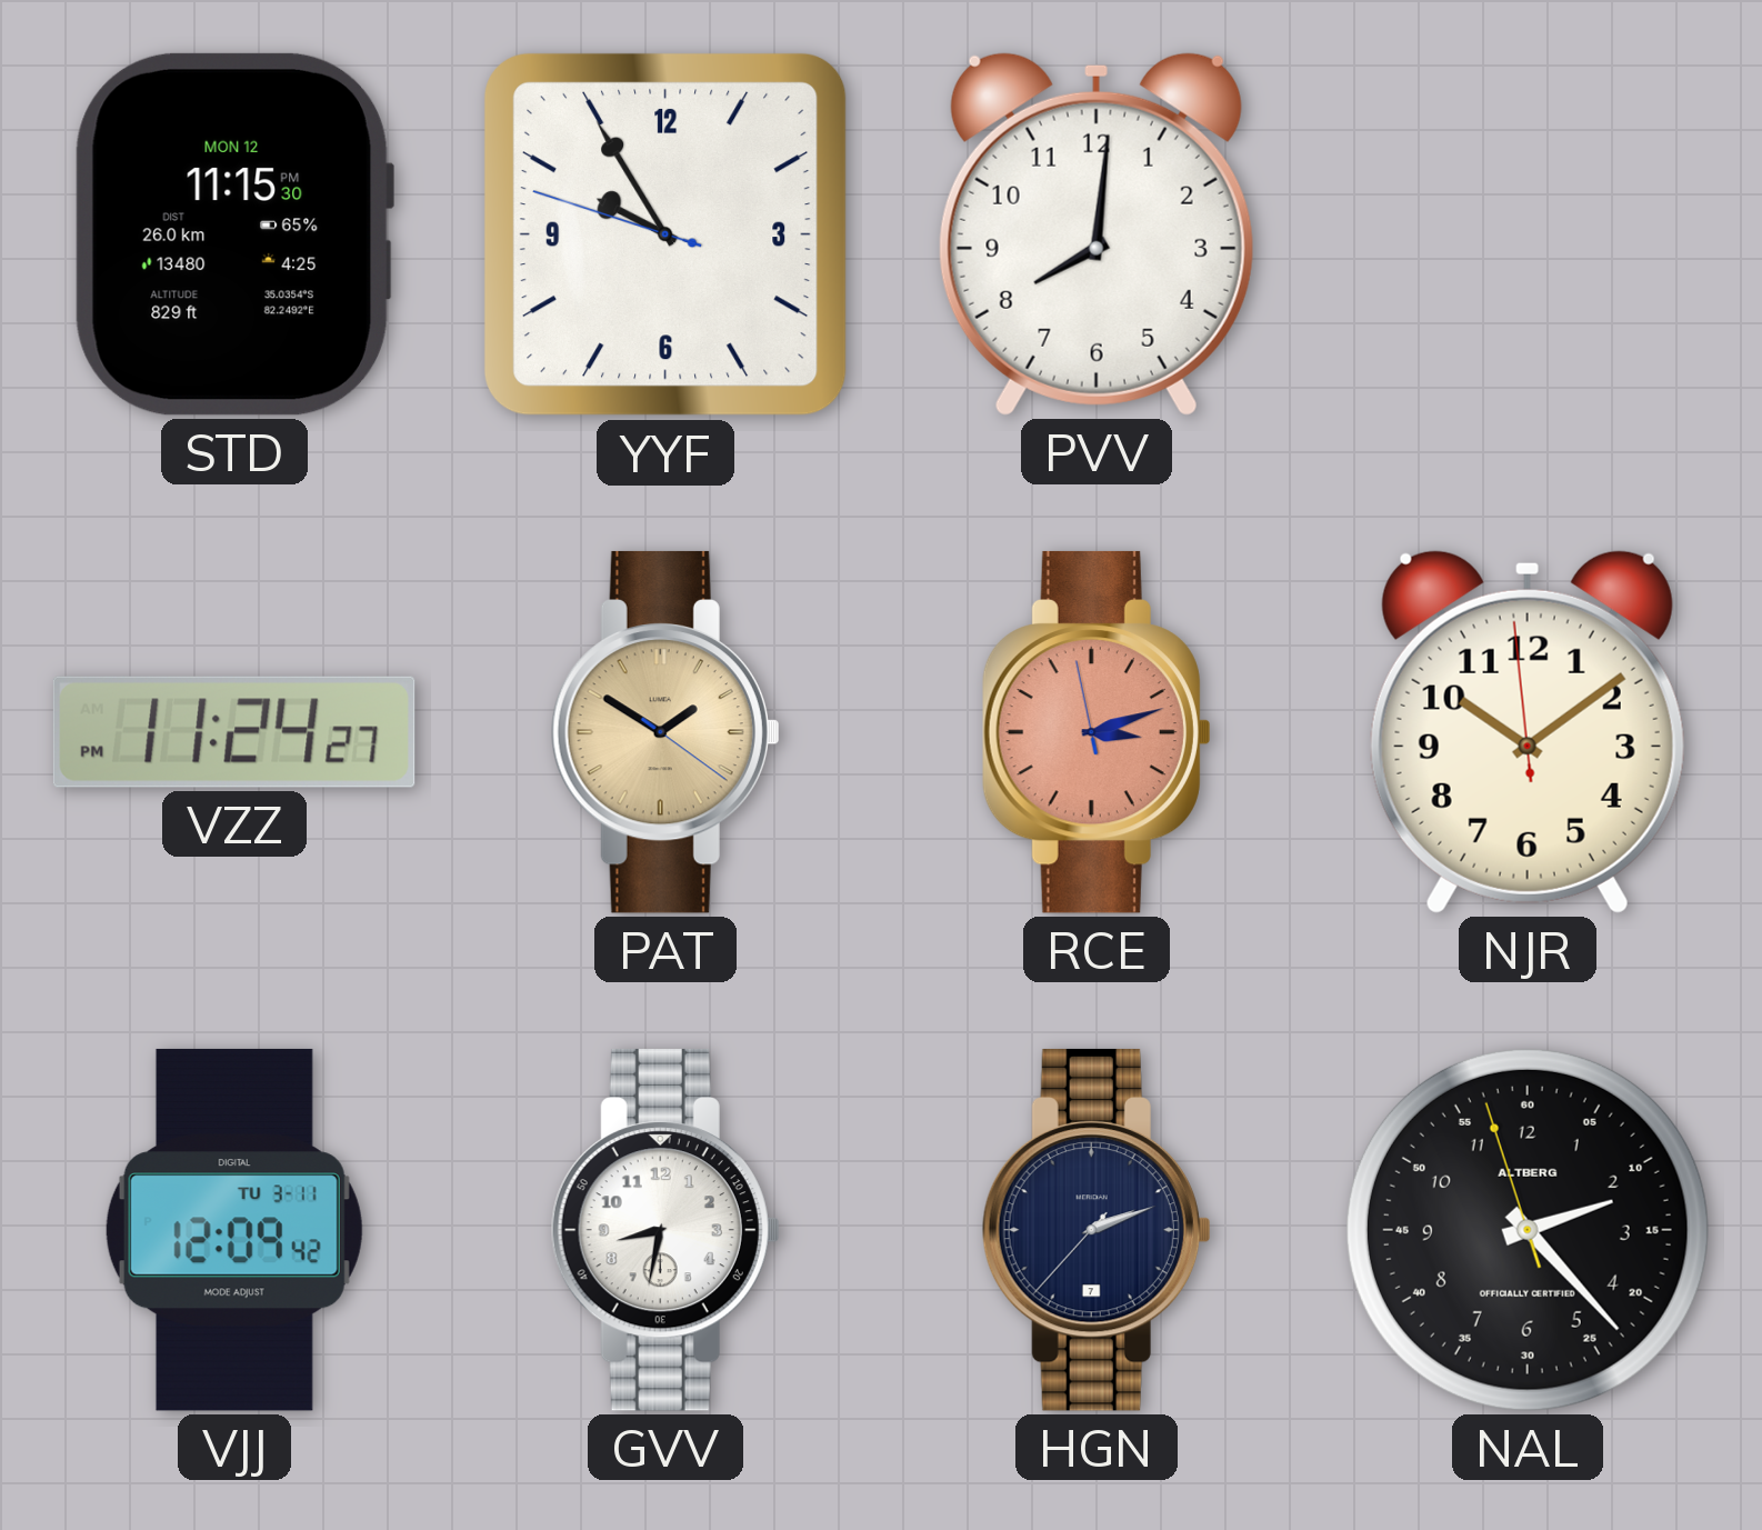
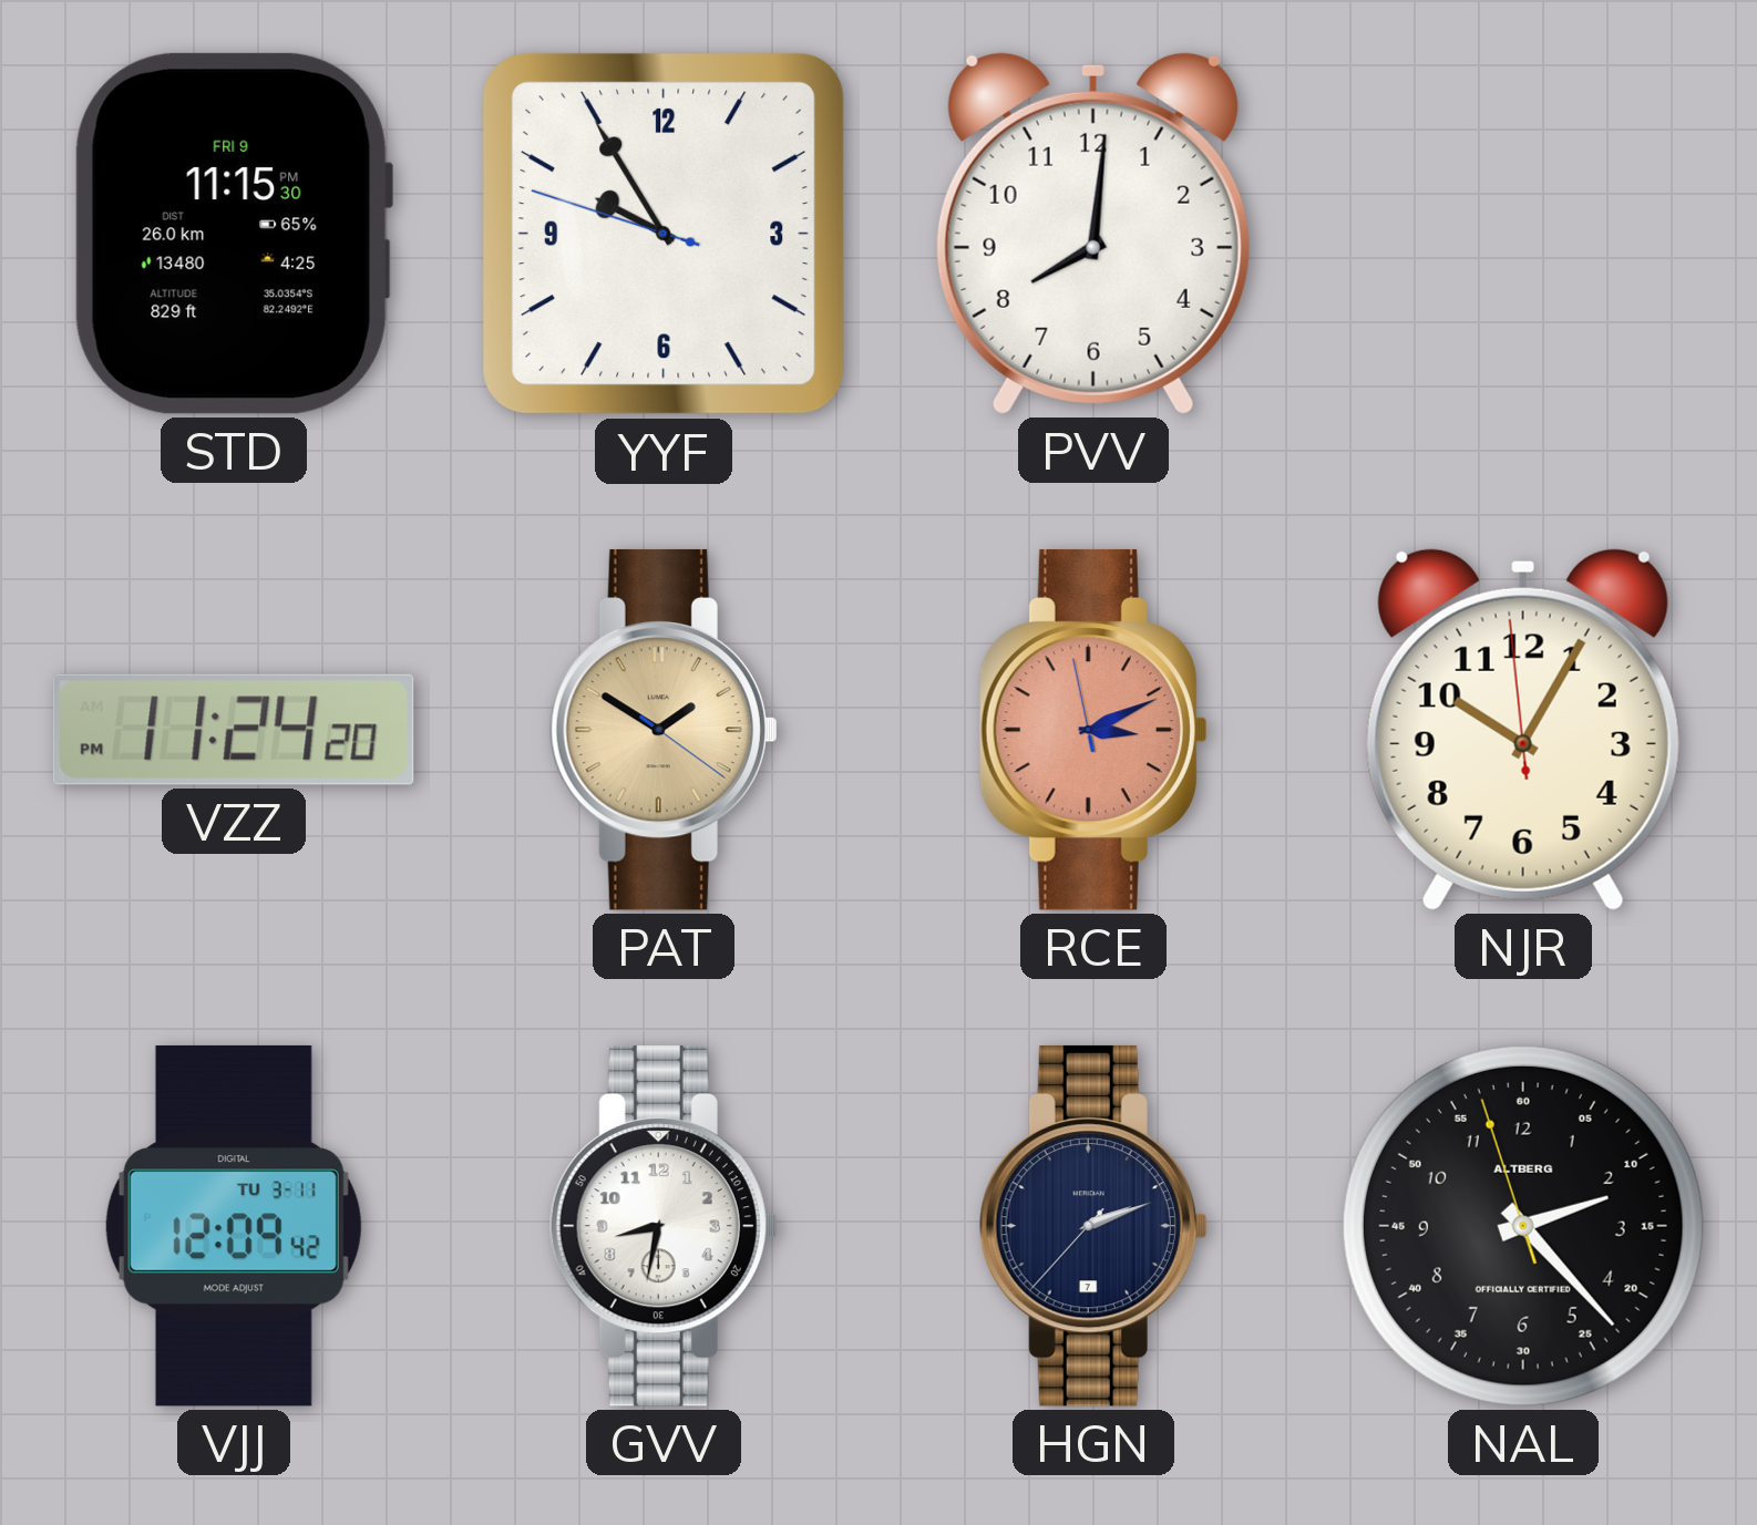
STD date: MON 12 -> FRI 9 (233, 234)
VZZ: 11:24:27 PM -> 11:24:20 PM (234, 730)
RCE: 3:11 -> 3:10 (1093, 730)
NJR: 10:08 -> 10:04 (1523, 730)
